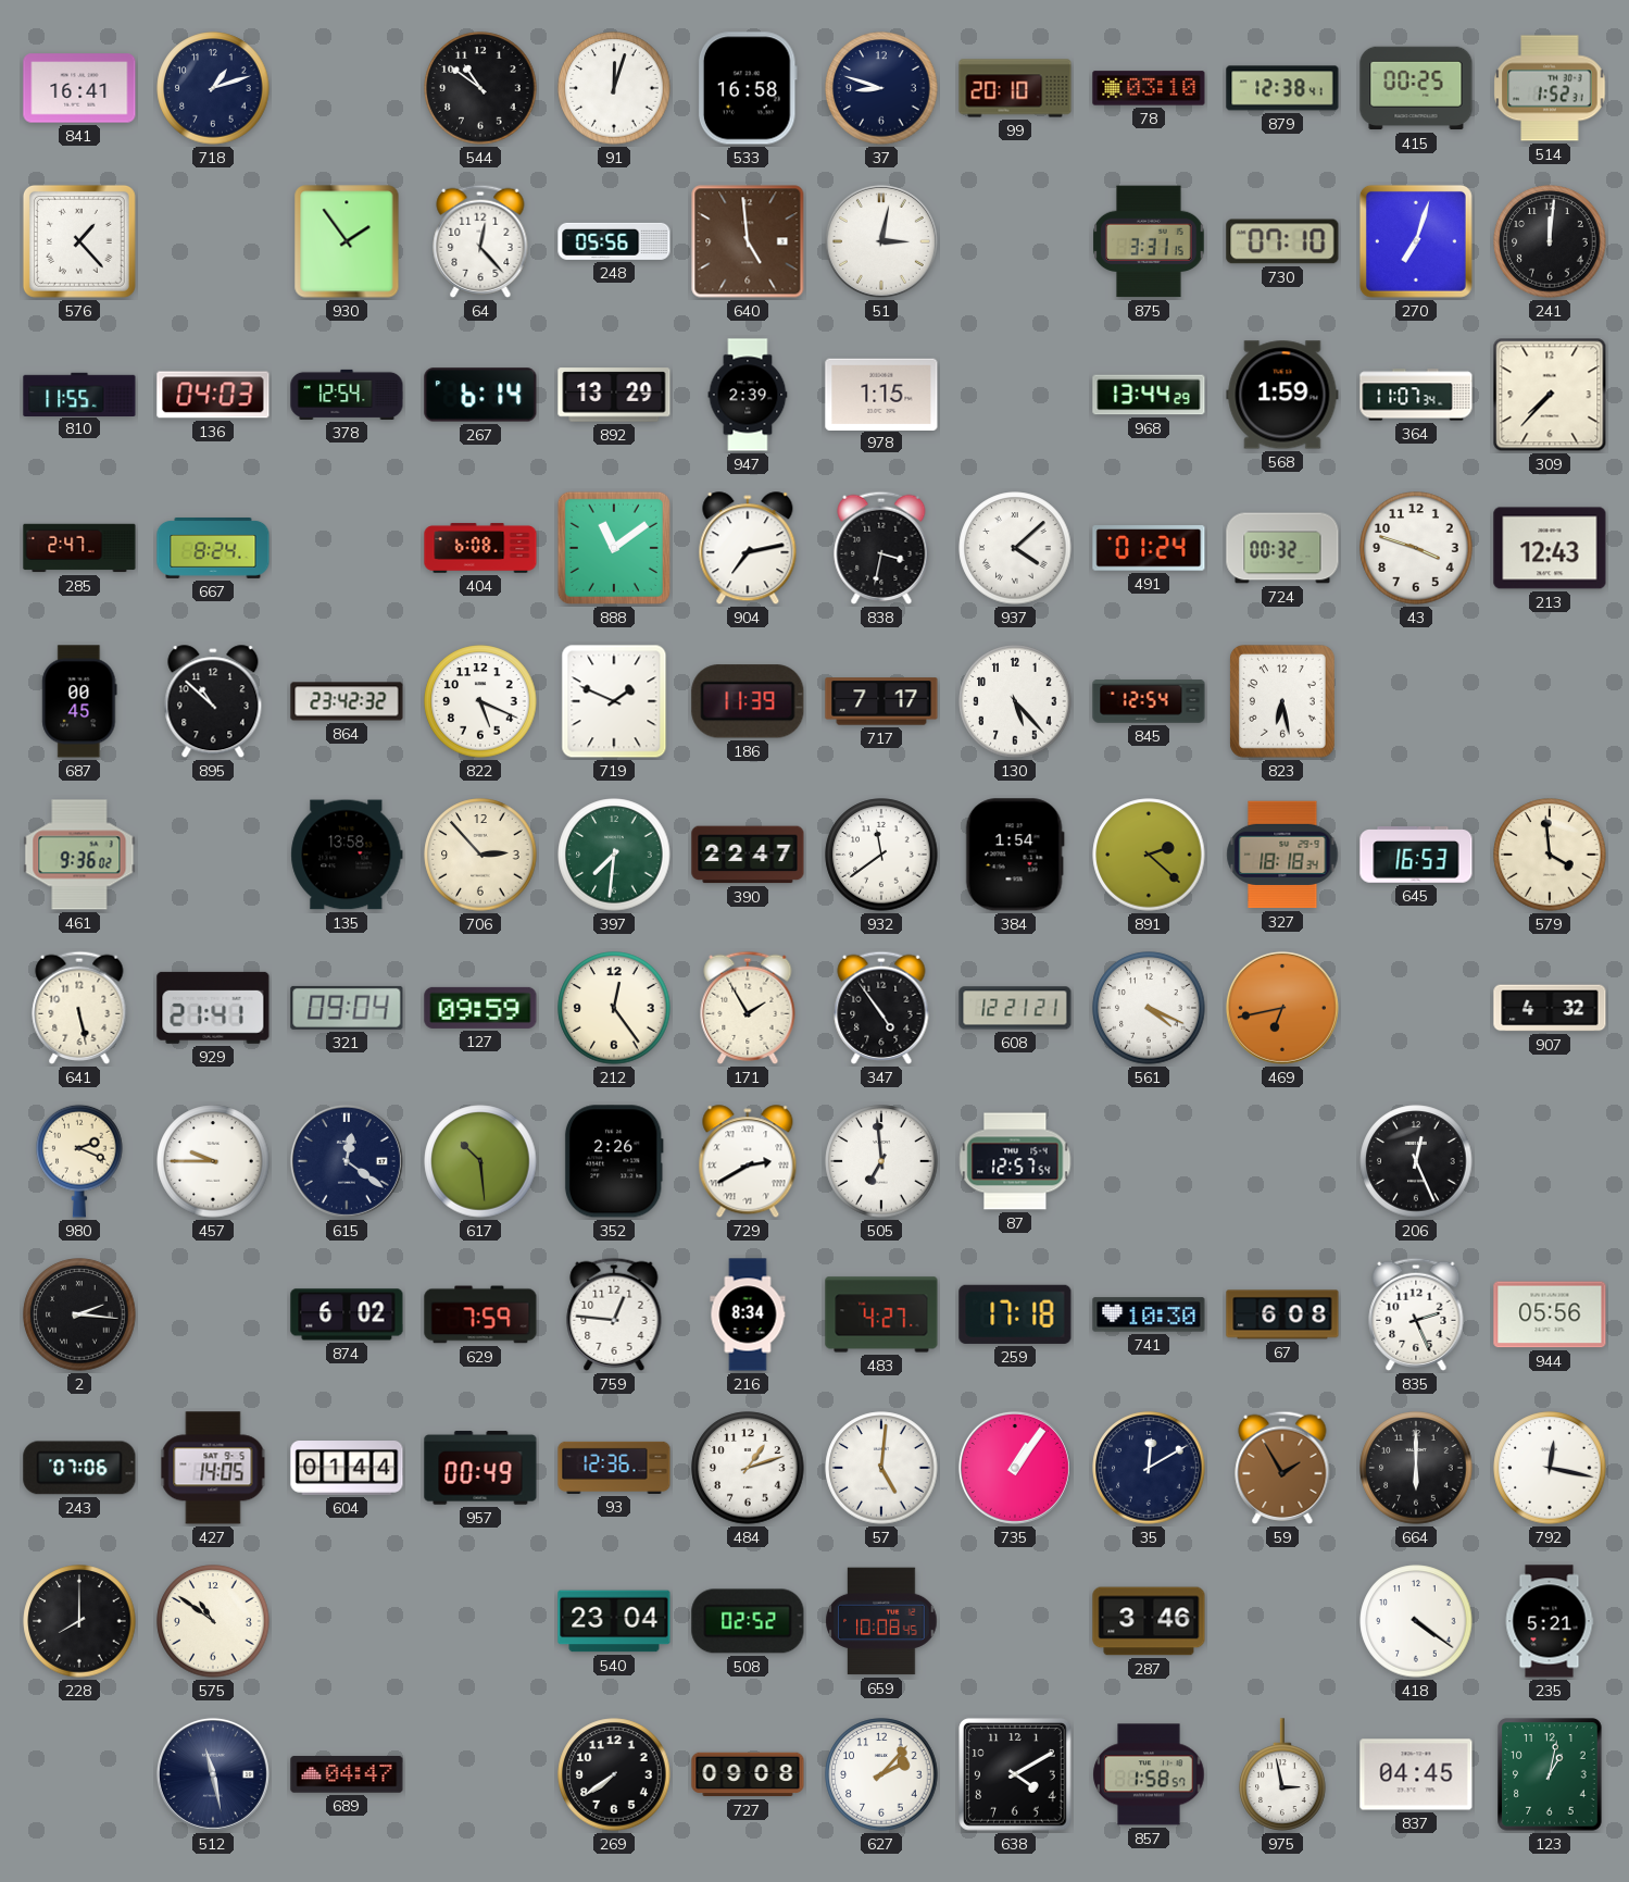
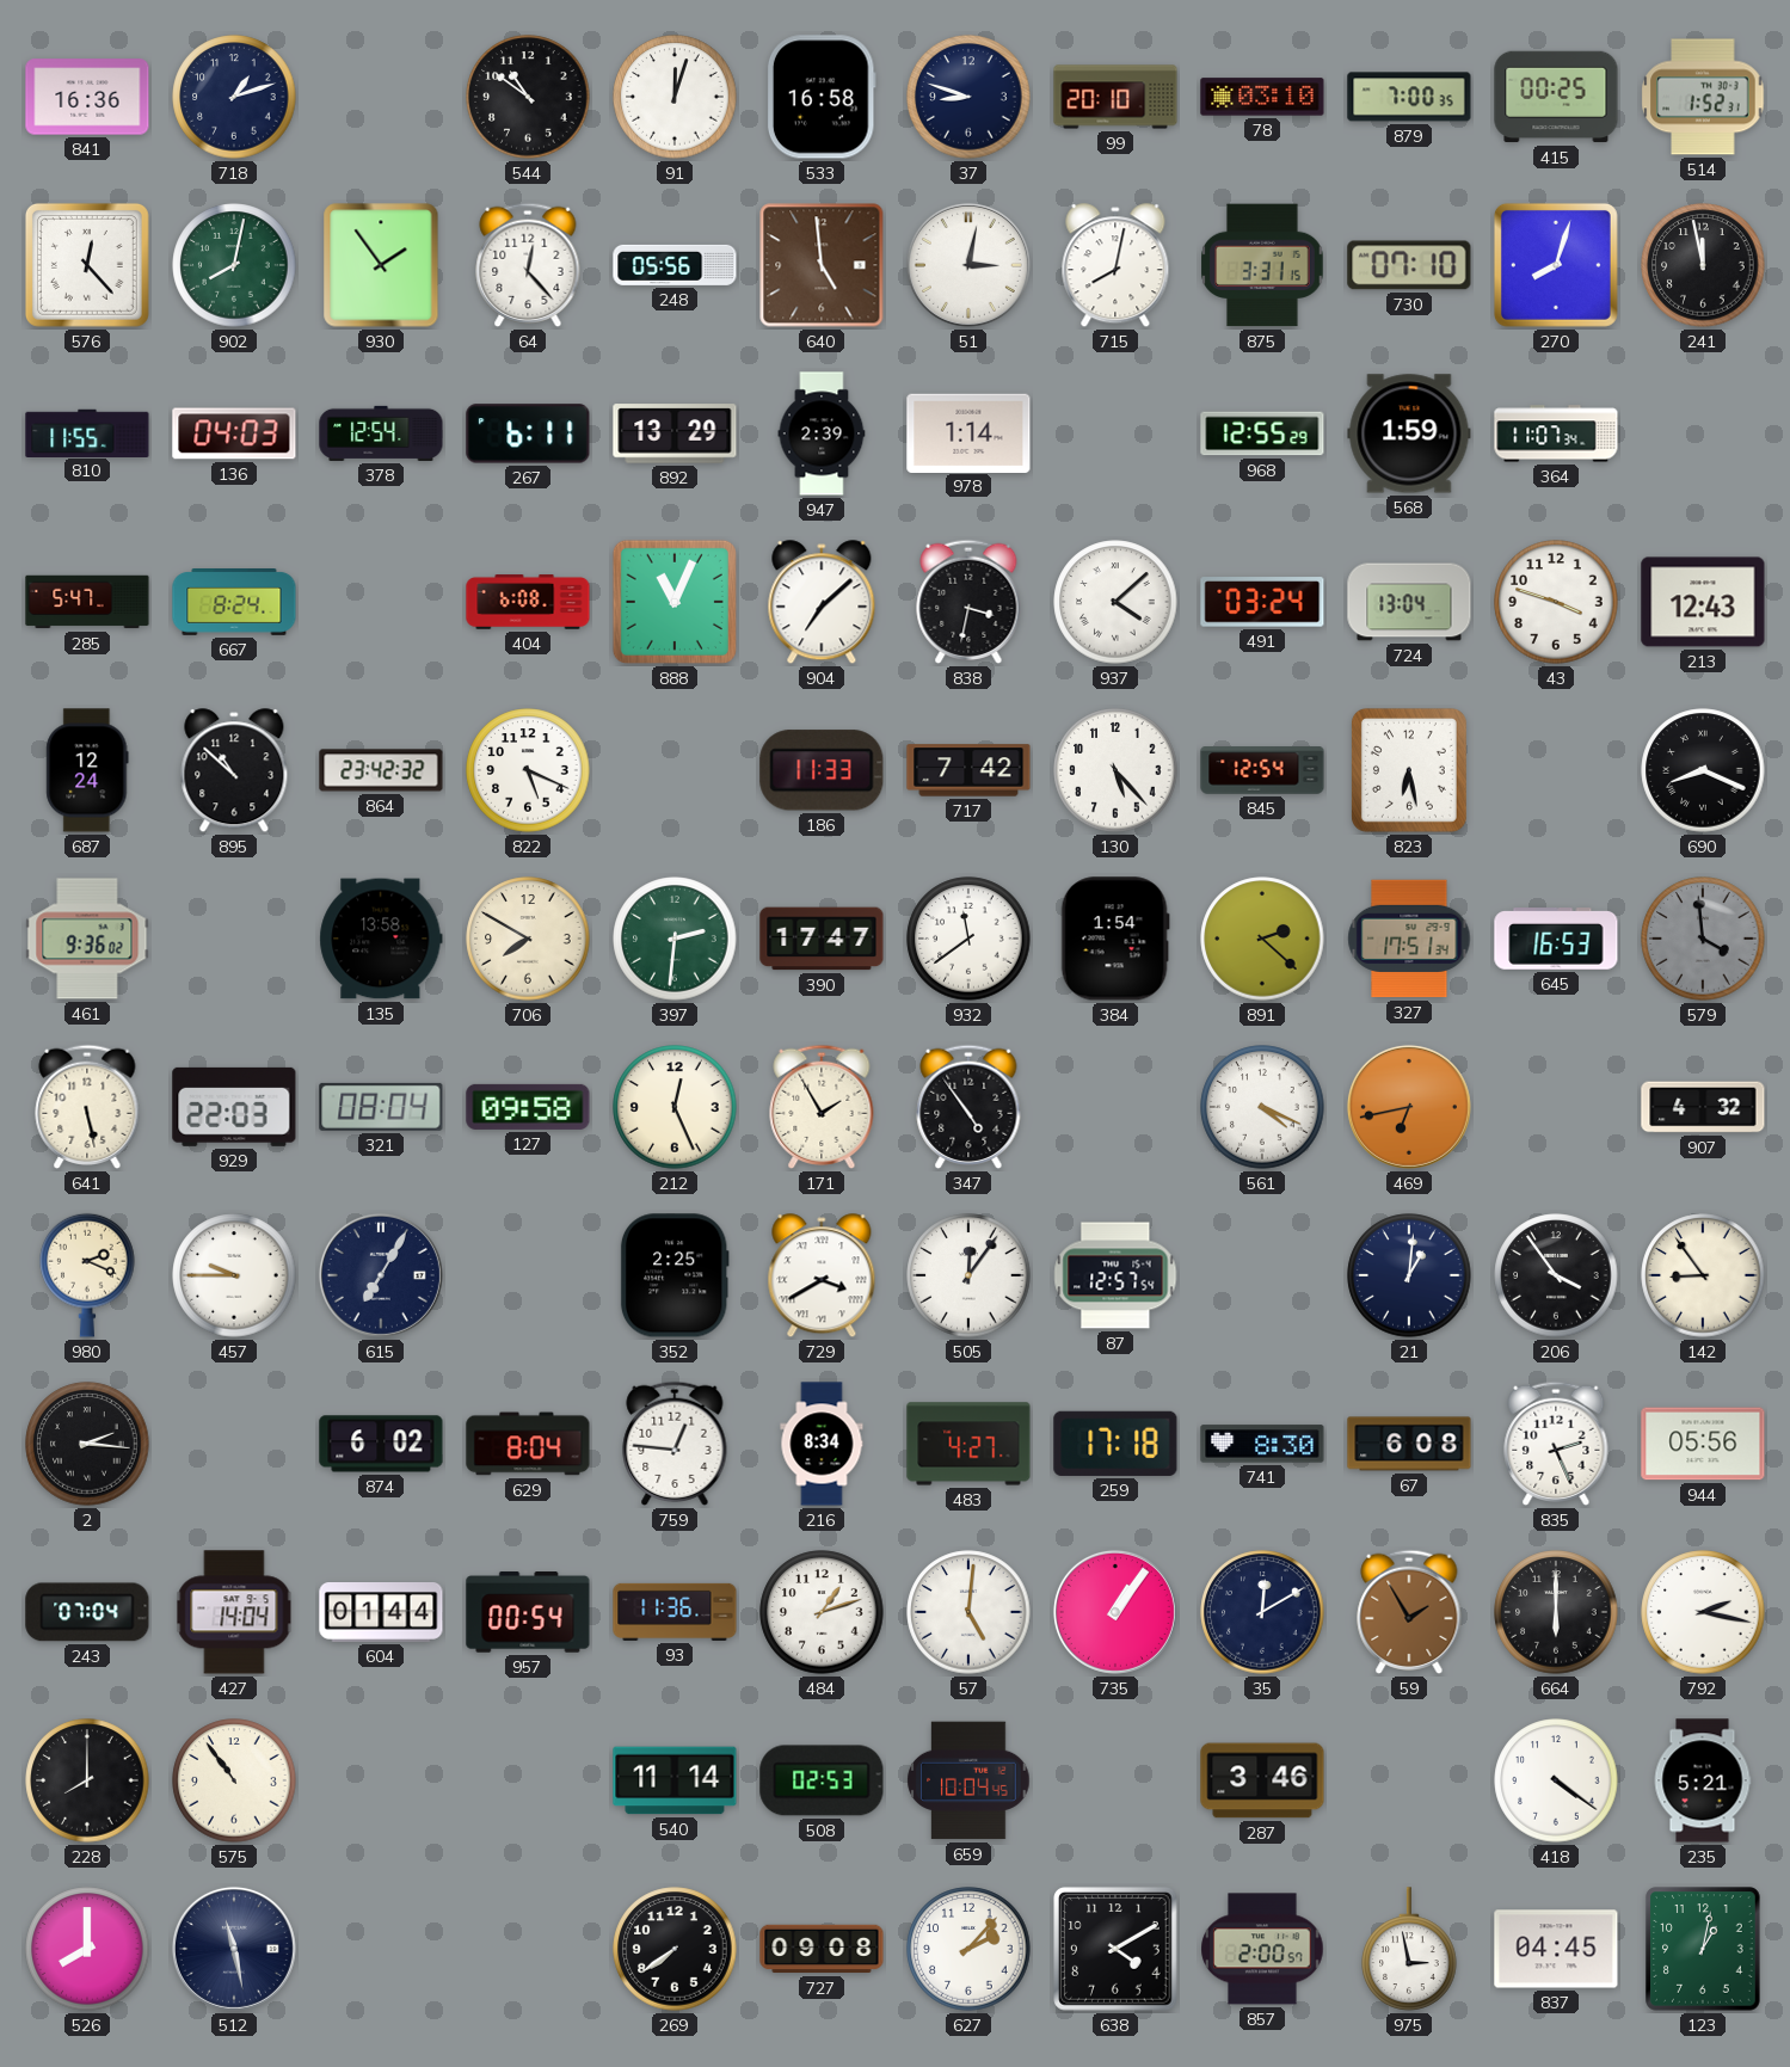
841: 16:41 -> 16:36 (87, 97)
879: 12:38 -> 7:00 (1409, 97)
576: 1:23 -> 12:23 (87, 265)
902: none -> 8:02 (234, 265)
715: none -> 8:02 (1115, 266)
270: 7:03 -> 8:03 (1556, 265)
241: 12:01 -> 11:58 (1703, 265)
267: 6:14 -> 6:11 (528, 433)
978: 1:15 -> 1:14 (968, 432)
968: 13:44 -> 12:55 (1262, 433)
309: 7:37 -> none (1550, 395)
285: 2:47 -> 5:47 (87, 602)
888: 11:09 -> 11:04 (675, 602)
904: 7:13 -> 7:08 (822, 603)
491: 01:24 -> 03:24 (1262, 602)
724: 00:32 -> 13:04 (1409, 602)
687: 00:45 -> 12:24 (87, 770)
719: 1:49 -> none (614, 701)
186: 11:39 -> 11:33 (822, 770)
717: 7:17 -> 7:42 (968, 770)
690: none -> 8:19 (1703, 770)
706: 2:53 -> 7:50 (528, 939)
397: 7:31 -> 2:31 (675, 939)
390: 22:47 -> 17:47 (822, 939)
327: 18:18 -> 17:51 (1409, 939)
579 dial: cream -> grey (1703, 939)
929: 21:41 -> 22:03 (234, 1107)
321: 09:04 -> 08:04 (381, 1107)
127: 09:59 -> 09:58 (528, 1107)
212: 12:24 -> 12:26 (675, 1107)
608: 12:21 -> none (1015, 1008)
615: 12:21 -> 7:05 (381, 1275)
617: 10:29 -> none (480, 1161)
352: 2:26 -> 2:25 (675, 1275)
729: 2:40 -> 3:40 (822, 1277)
505: 6:59 -> 12:06 (968, 1275)
21: none -> 1:01 (1409, 1275)
206: 12:26 -> 3:54 (1556, 1275)
142: none -> 8:54 (1703, 1275)
629: 7:59 -> 8:04 (528, 1444)
741: 10:30 -> 8:30 (1262, 1444)
243: 07:06 -> 07:04 (87, 1612)
427: 14:05 -> 14:04 (234, 1612)
957: 00:49 -> 00:54 (528, 1612)
93: 12:36 -> 11:36 (675, 1612)
792: 12:17 -> 2:17 (1703, 1612)
575: 10:51 -> 10:54 (234, 1780)
540: 23:04 -> 11:14 (675, 1780)
508: 02:52 -> 02:53 (822, 1780)
659: 10:08 -> 10:04 (968, 1780)
526: none -> 8:00 (87, 1949)
689: 04:47 -> none (347, 1774)
857: 1:58 -> 2:00 (1262, 1949)
